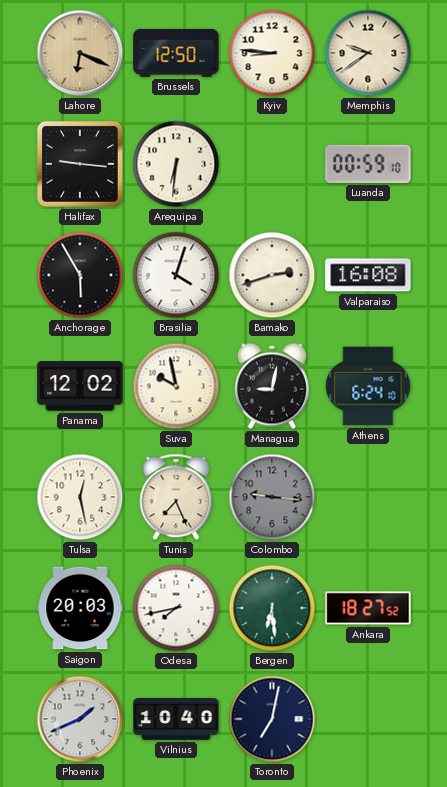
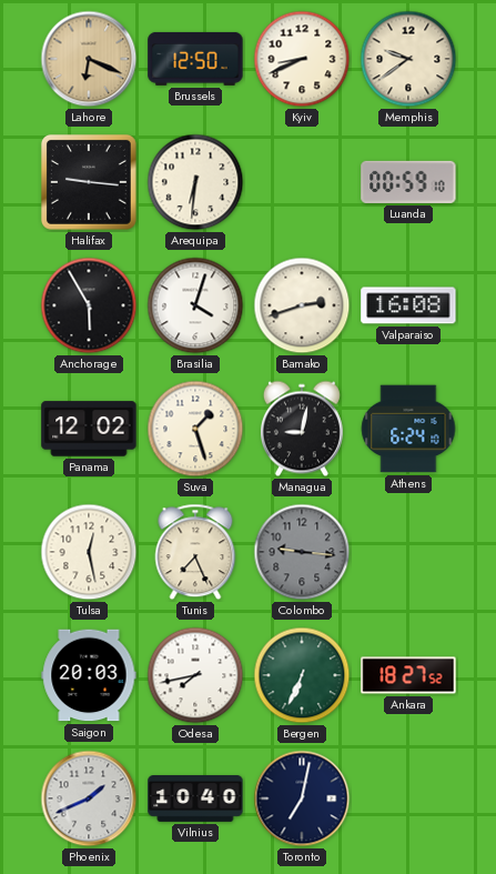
Kyiv: 8:46 -> 8:41 (302, 59)
Suva: 9:58 -> 1:27 (195, 429)
Bergen: 6:29 -> 6:34 (302, 675)
